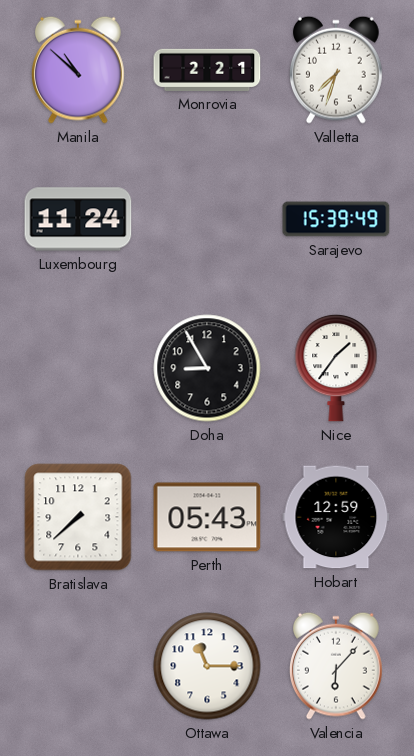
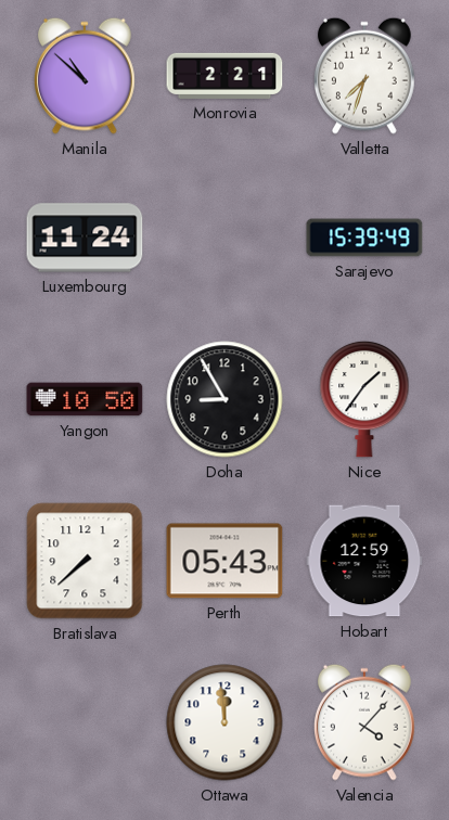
Yangon: none -> 10:50 (85, 399)
Ottawa: 11:15 -> 11:59 (224, 722)
Valencia: 6:07 -> 4:07 (364, 722)
